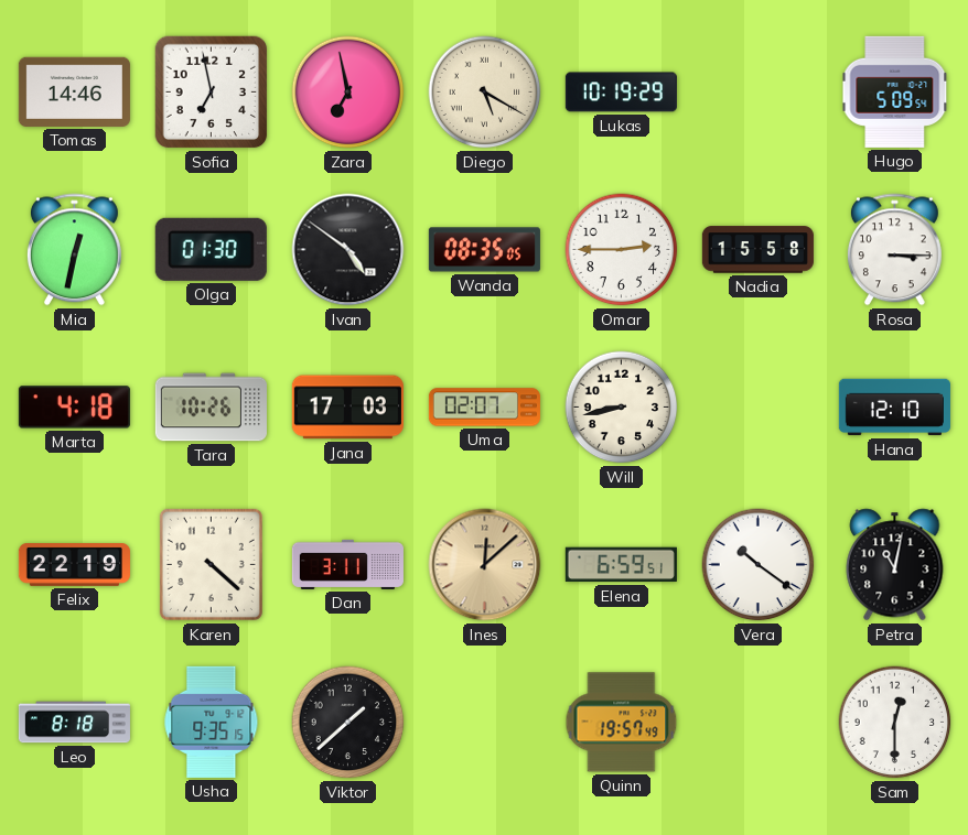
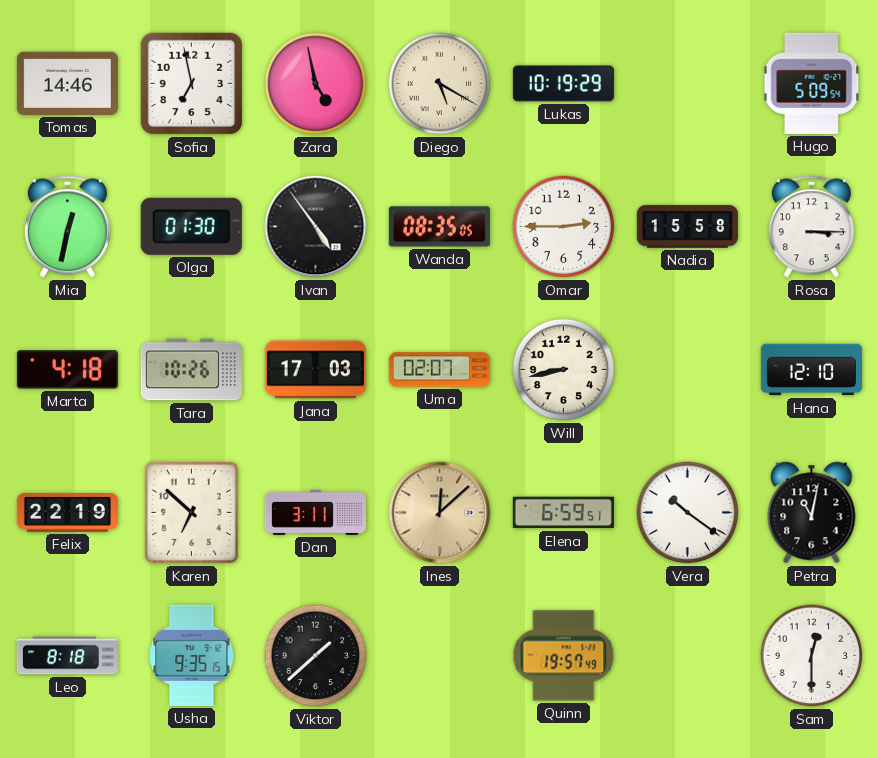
Zara: 6:58 -> 4:58 (316, 84)
Ivan: 4:51 -> 4:54 (316, 227)
Karen: 4:22 -> 6:52 (191, 512)
